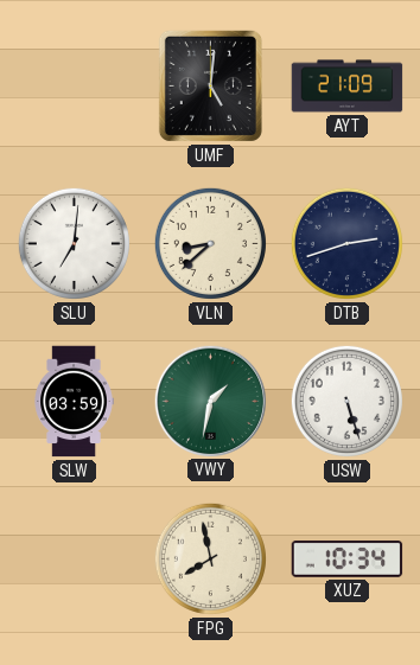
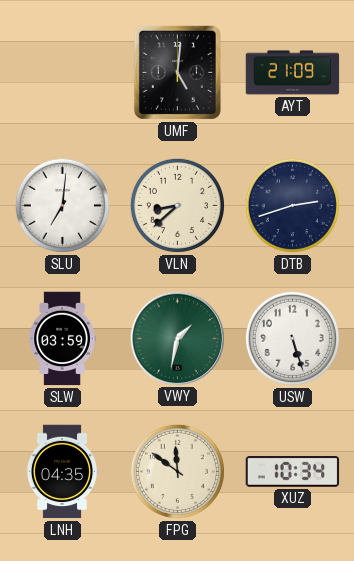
LNH: none -> 04:35 (62, 472)
FPG: 7:58 -> 11:51 (177, 471)
